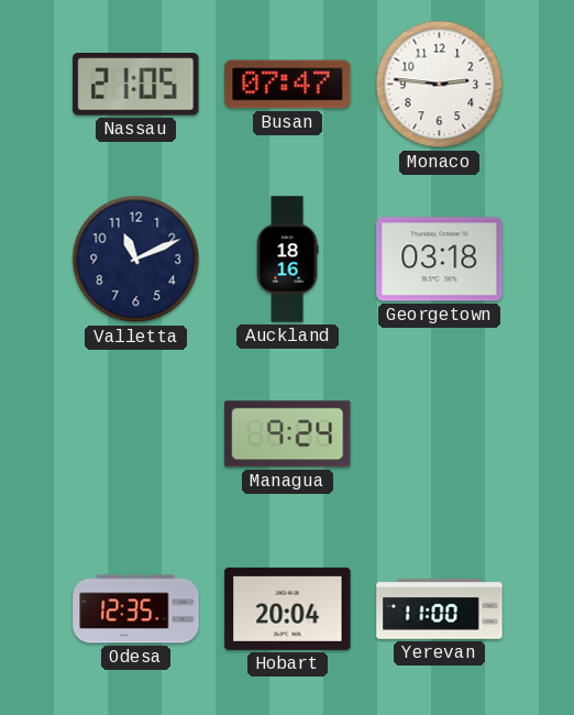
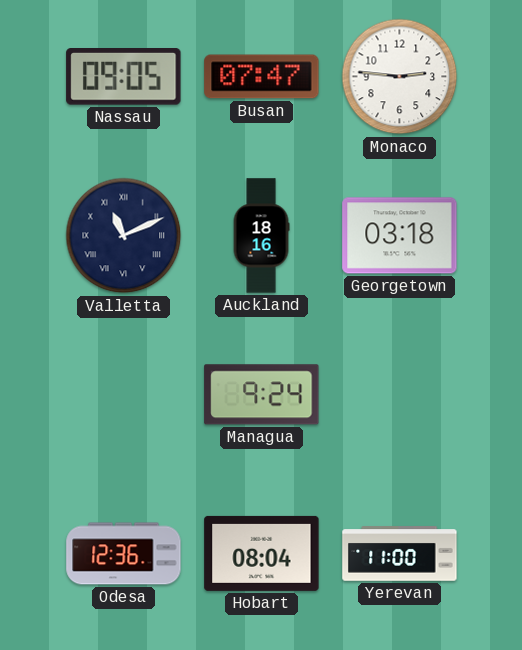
Nassau: 21:05 -> 09:05 (124, 77)
Valletta numerals: Arabic -> Roman (124, 236)
Odesa: 12:35 -> 12:36 (124, 554)
Hobart: 20:04 -> 08:04 (262, 553)
